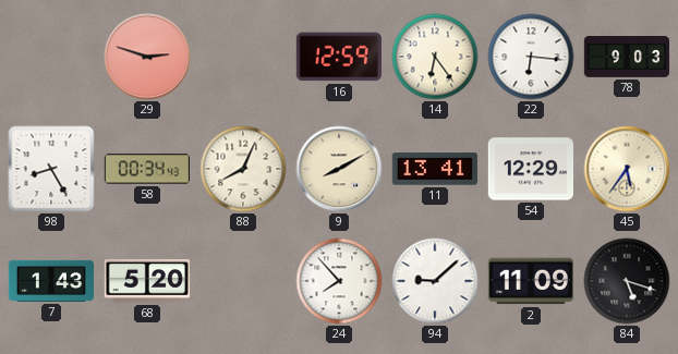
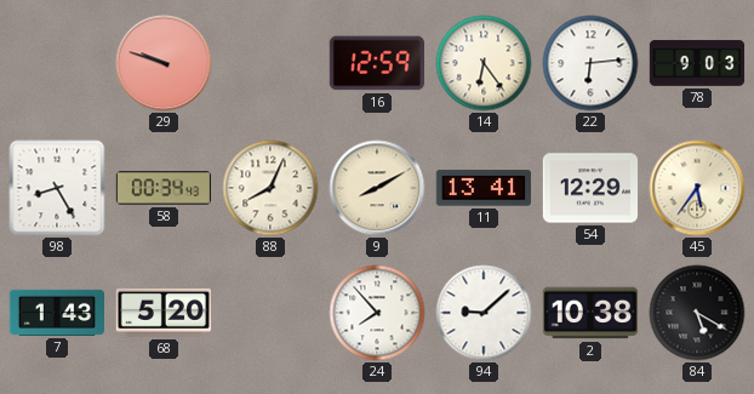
29: 2:48 -> 9:48 (164, 63)
22: 6:16 -> 6:14 (590, 63)
2: 11:09 -> 10:38 (590, 313)
84: 5:18 -> 5:20 (697, 313)
